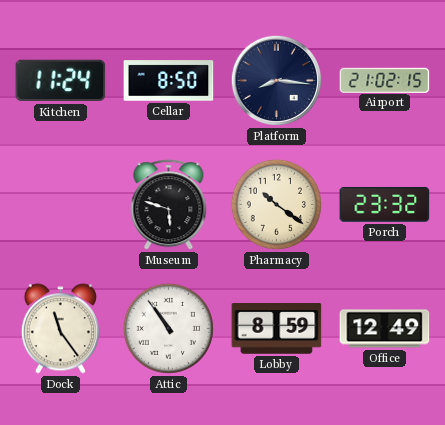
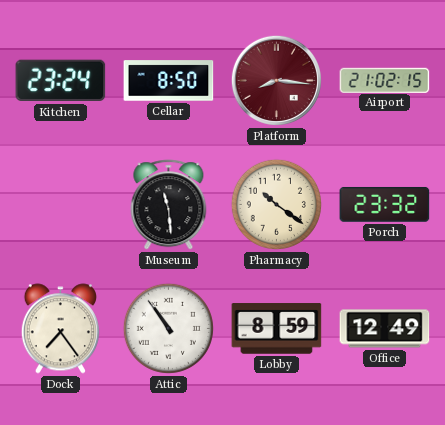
Kitchen: 11:24 -> 23:24 (61, 81)
Platform dial: navy -> burgundy (276, 80)
Museum: 5:48 -> 11:29 (169, 205)
Dock: 11:24 -> 7:24 (60, 329)
